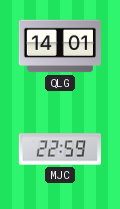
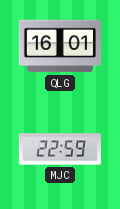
QLG: 14:01 -> 16:01 (60, 46)
